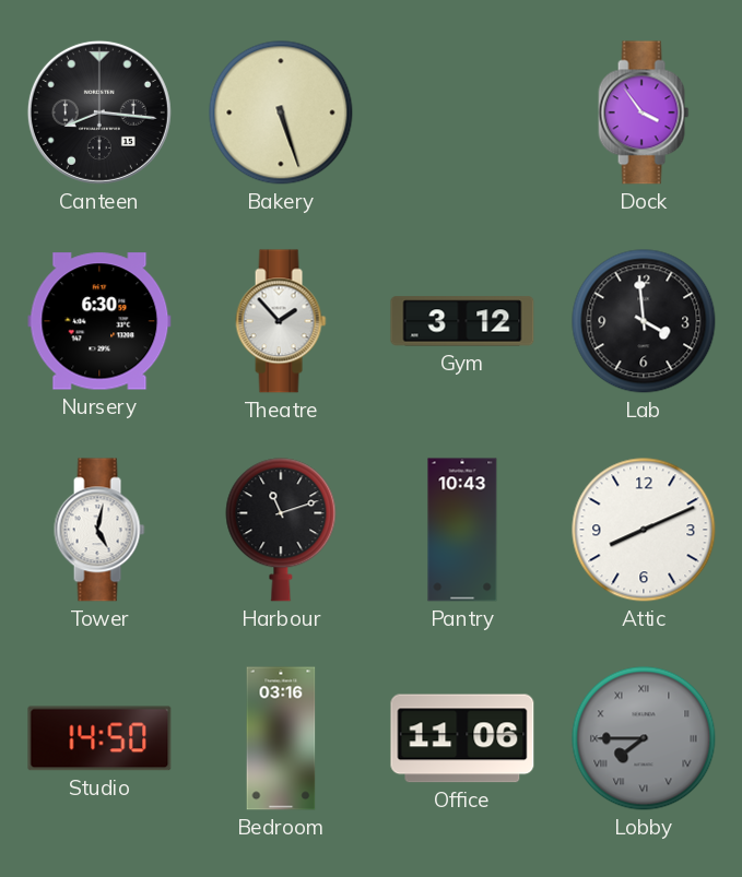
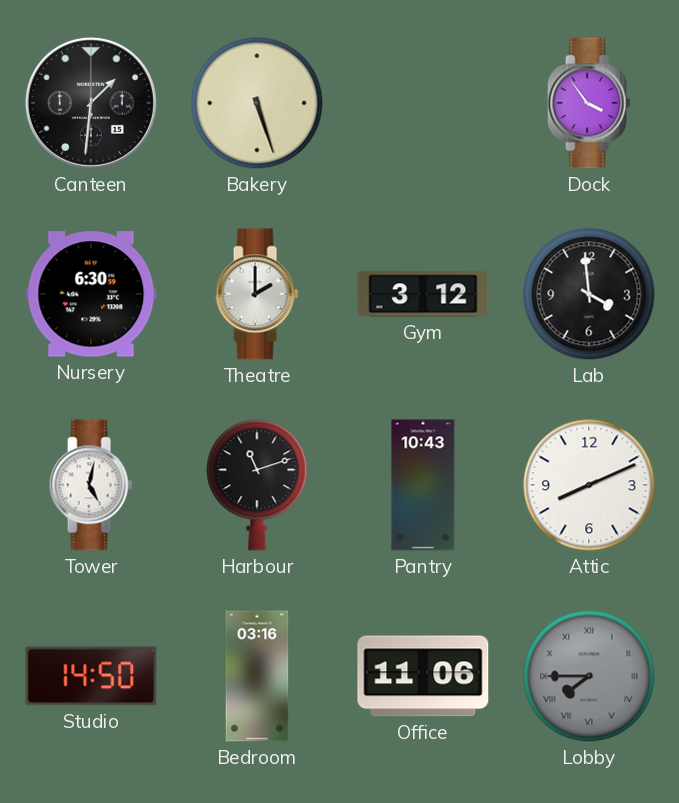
Canteen: 8:16 -> 1:31 (91, 103)
Theatre: 1:53 -> 2:00 (257, 294)
